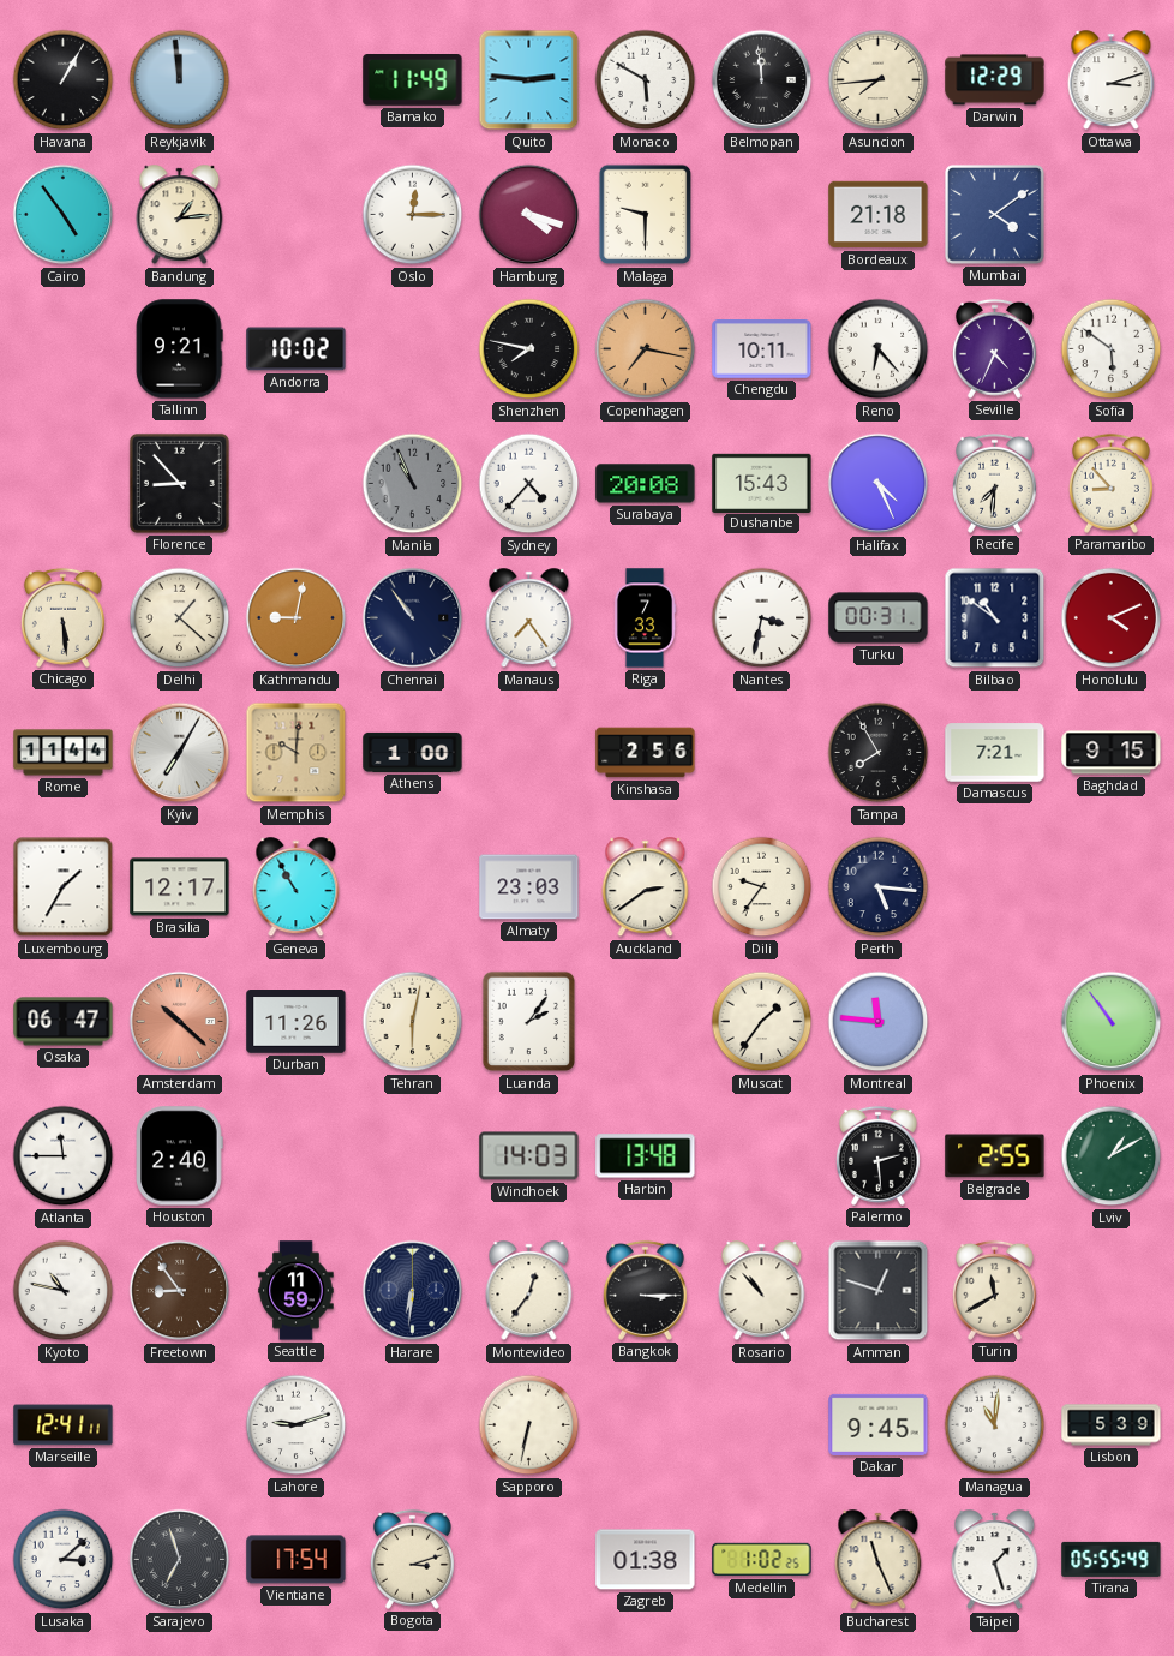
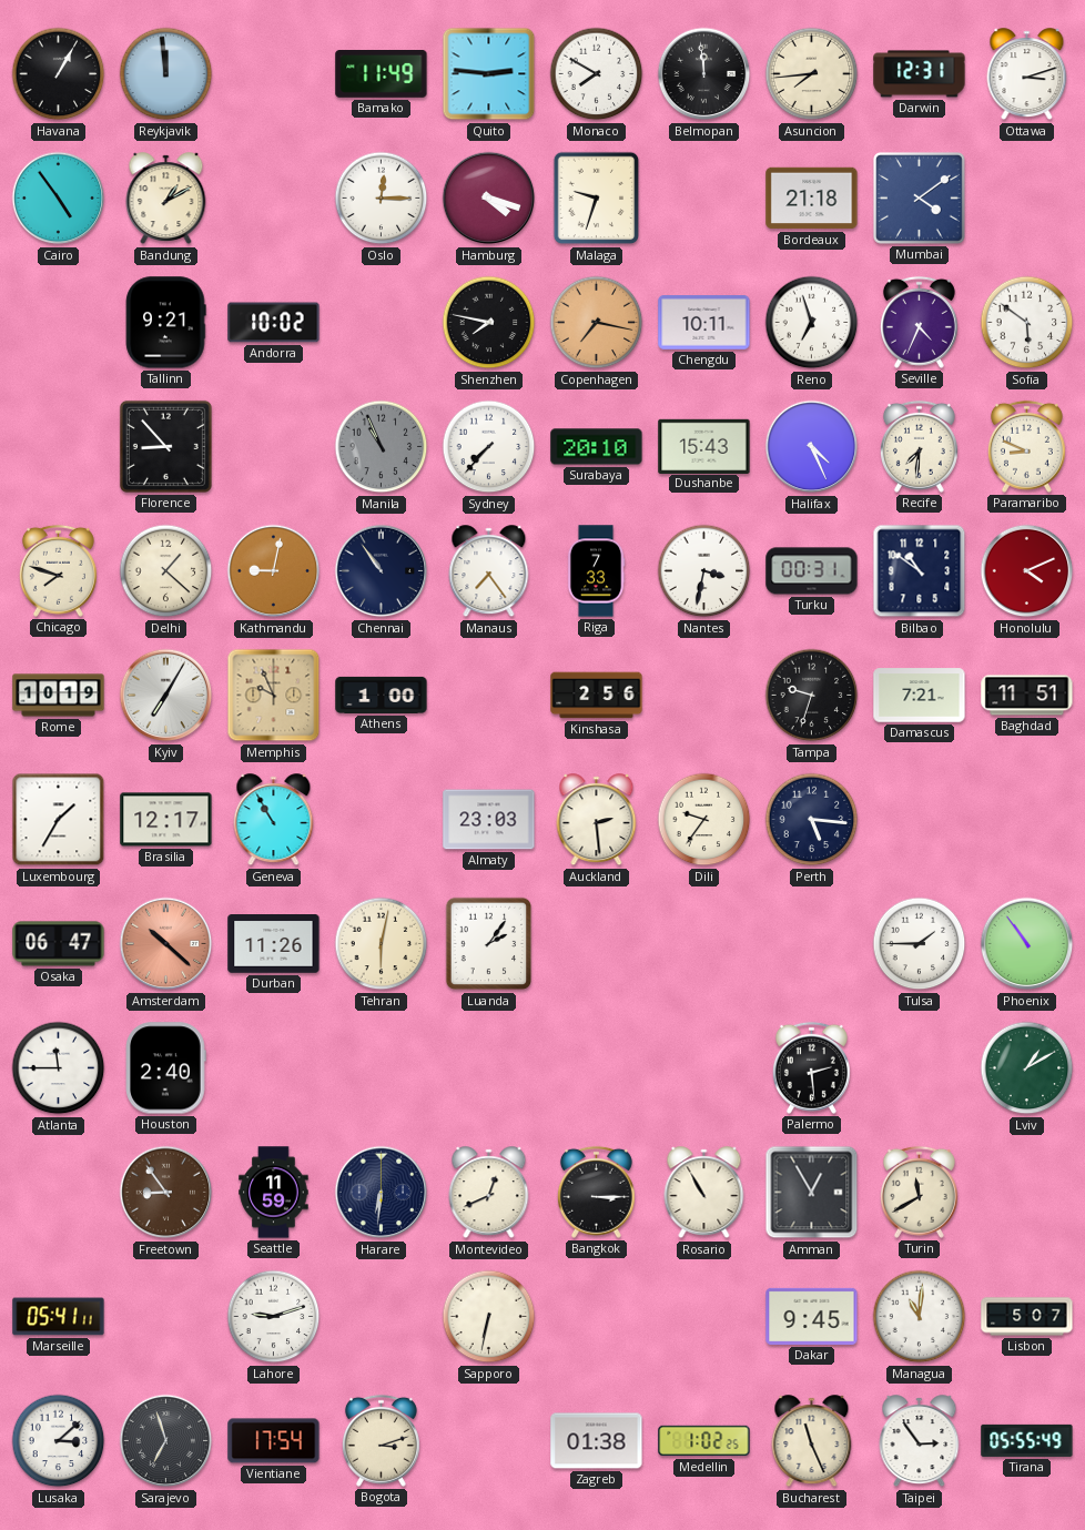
Monaco: 5:50 -> 7:50 (597, 74)
Darwin: 12:29 -> 12:31 (920, 74)
Bandung: 1:14 -> 1:10 (166, 199)
Malaga: 9:30 -> 9:33 (597, 199)
Reno: 6:23 -> 6:57 (812, 323)
Sydney: 4:37 -> 7:37 (489, 447)
Surabaya: 20:08 -> 20:10 (597, 447)
Paramaribo: 8:53 -> 8:49 (1026, 446)
Chicago: 5:29 -> 7:48 (58, 570)
Rome: 11:44 -> 10:19 (59, 696)
Memphis: 10:01 -> 9:56 (274, 696)
Tampa: 7:55 -> 9:33 (812, 696)
Baghdad: 9:15 -> 11:51 (1027, 696)
Auckland: 2:39 -> 2:29 (597, 820)
Muscat: 1:36 -> none (762, 1022)
Montreal: 11:46 -> none (879, 1022)
Tulsa: none -> 1:45 (920, 944)
Windhoek: 14:03 -> none (529, 1156)
Harbin: 13:48 -> none (646, 1156)
Belgrade: 2:55 -> none (995, 1156)
Kyoto: 10:47 -> none (64, 1291)
Montevideo: 12:36 -> 12:41 (489, 1193)
Rosario: 10:53 -> 10:55 (704, 1193)
Amman: 12:48 -> 12:55 (812, 1193)
Marseille: 12:41 -> 05:41 (59, 1317)
Lisbon: 5:39 -> 5:07 (1027, 1317)
Taipei: 1:27 -> 2:54 (920, 1441)
